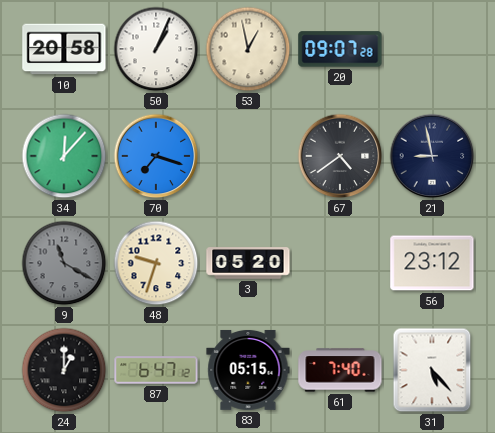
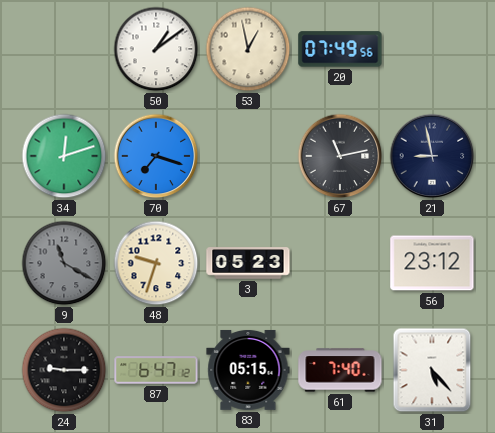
10: 20:58 -> none (64, 49)
50: 1:04 -> 1:09 (156, 49)
20: 09:07 -> 07:49 (340, 49)
34: 12:07 -> 12:12 (64, 156)
67: 4:39 -> 11:13 (340, 156)
3: 05:20 -> 05:23 (248, 263)
24: 1:00 -> 9:15 (64, 370)
